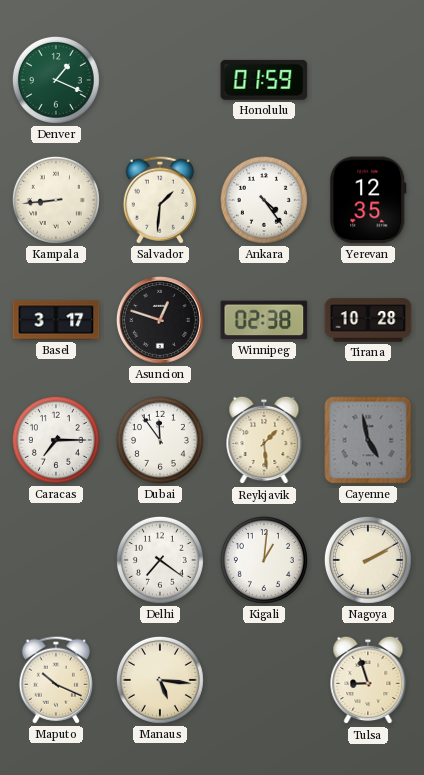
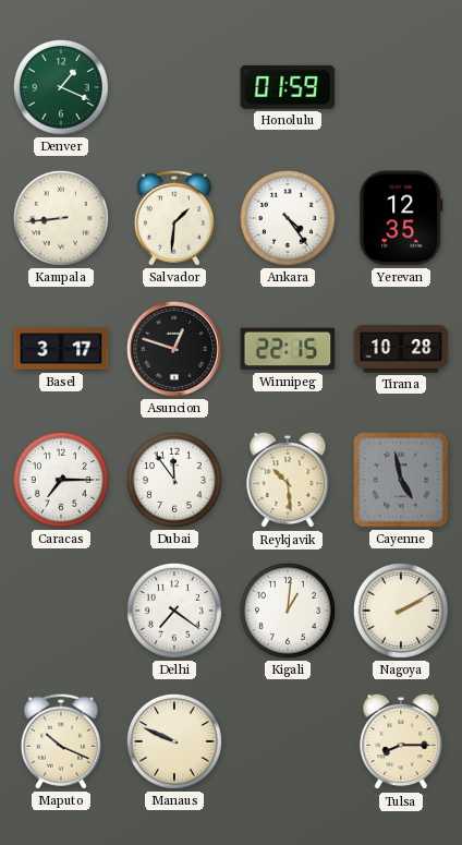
Winnipeg: 02:38 -> 22:15 (288, 349)
Reykjavik: 1:29 -> 10:29 (288, 480)
Manaus: 5:16 -> 9:49 (174, 741)
Tulsa: 8:57 -> 8:15 (401, 741)
